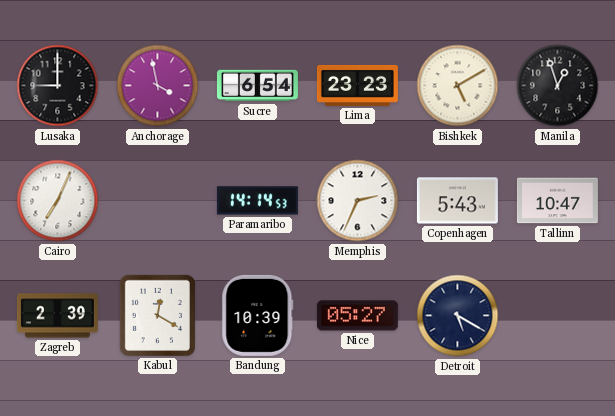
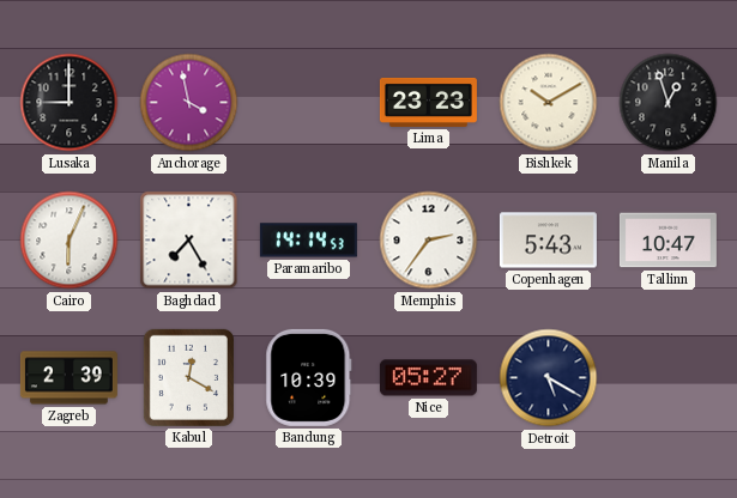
Sucre: 6:54 -> none (257, 86)
Bishkek: 5:10 -> 10:10 (549, 103)
Cairo: 7:04 -> 6:04 (70, 241)
Baghdad: none -> 7:25 (189, 241)
Memphis: 2:34 -> 2:36 (429, 241)
